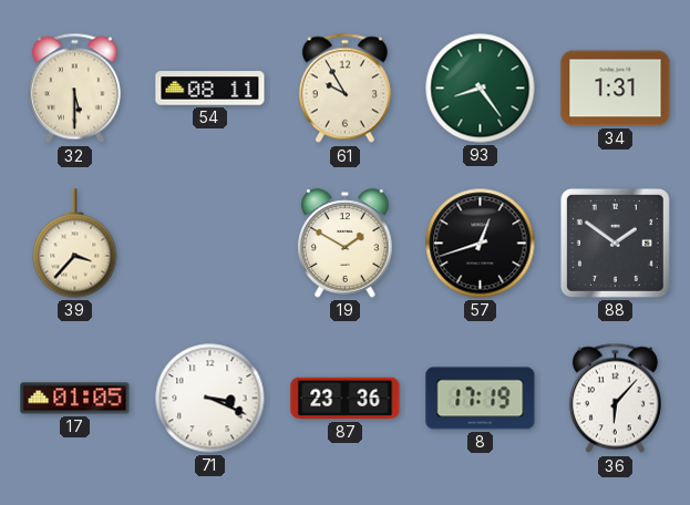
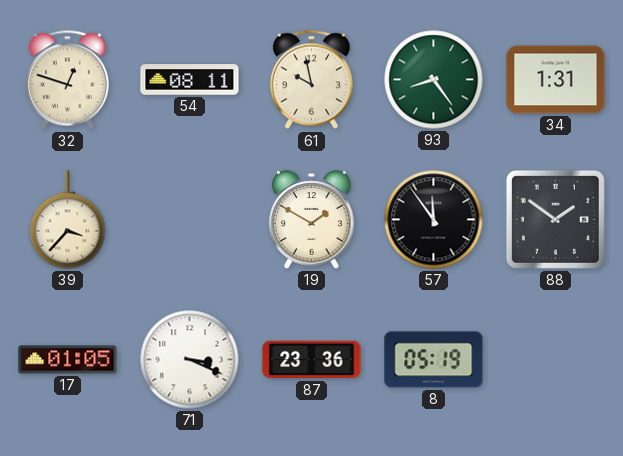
32: 5:30 -> 12:48 (67, 80)
61: 9:55 -> 9:58 (311, 80)
57: 12:42 -> 11:54 (434, 220)
8: 17:19 -> 05:19 (434, 360)
36: 6:07 -> none (615, 399)
